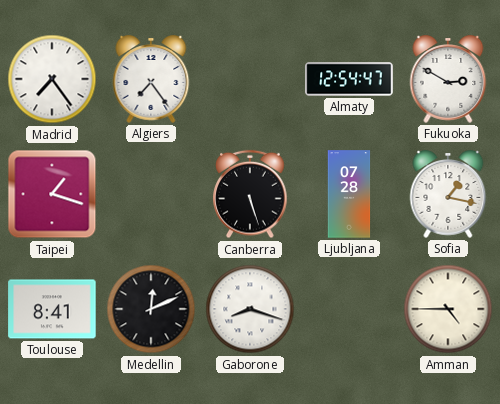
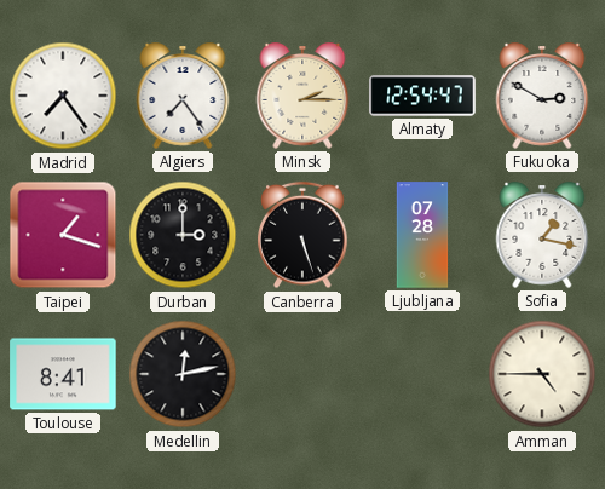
Minsk: none -> 2:15 (302, 96)
Durban: none -> 3:00 (183, 235)
Medellin: 12:11 -> 12:13 (183, 374)
Gaborone: 8:18 -> none (250, 309)
